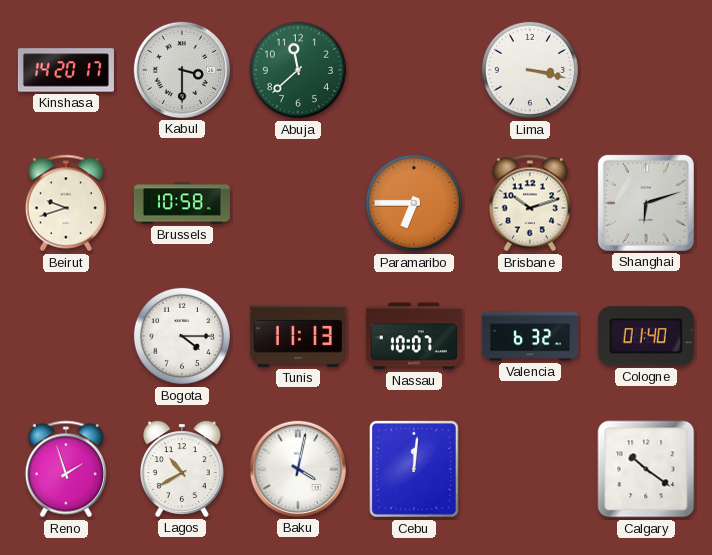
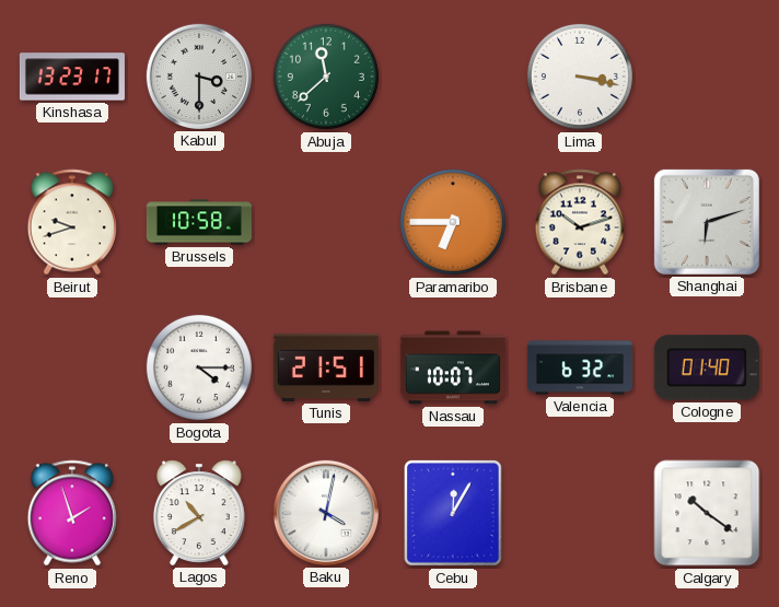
Kinshasa: 14:20 -> 13:23 (72, 77)
Tunis: 11:13 -> 21:51 (326, 367)
Cebu: 12:01 -> 12:05 (454, 514)
